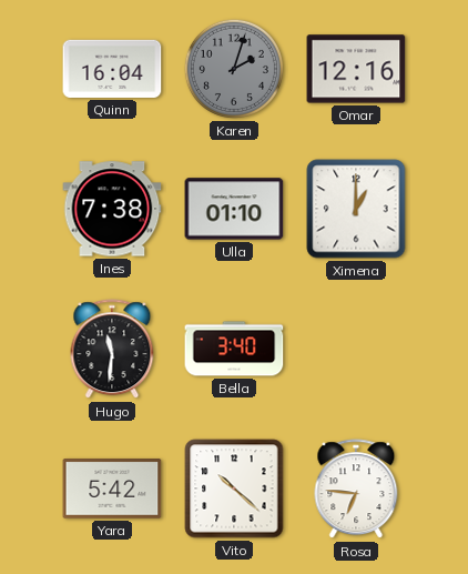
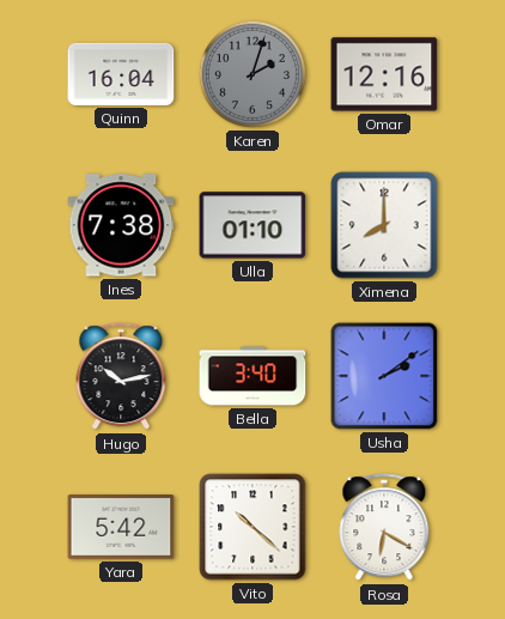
Ximena: 1:00 -> 8:00 (384, 225)
Hugo: 11:31 -> 10:13 (121, 377)
Usha: none -> 2:09 (384, 376)
Rosa: 6:46 -> 6:20 (384, 528)
